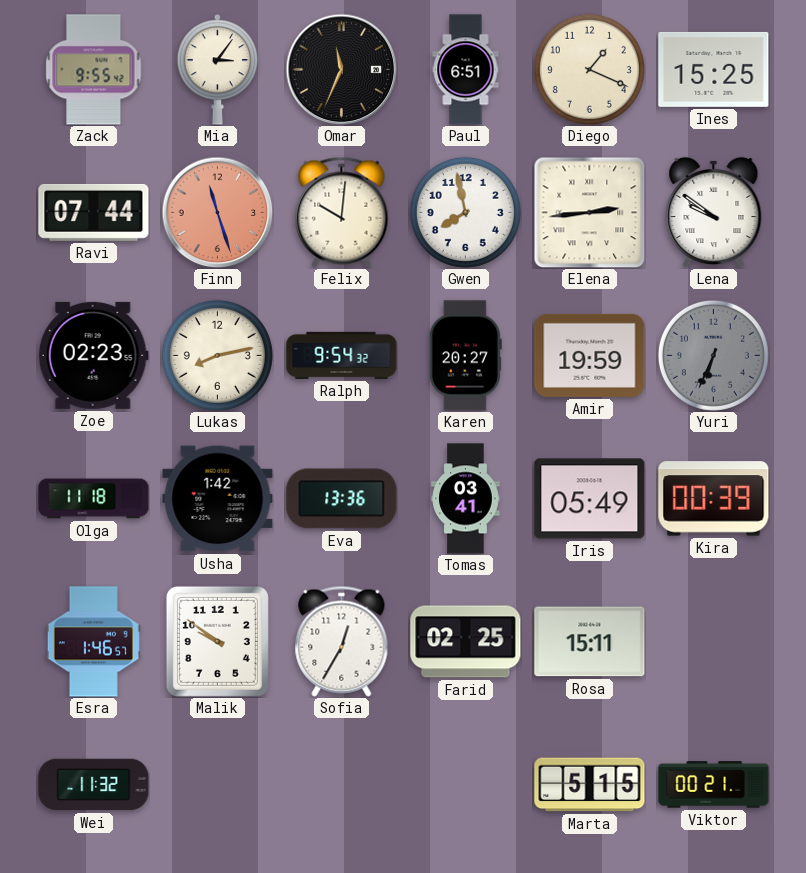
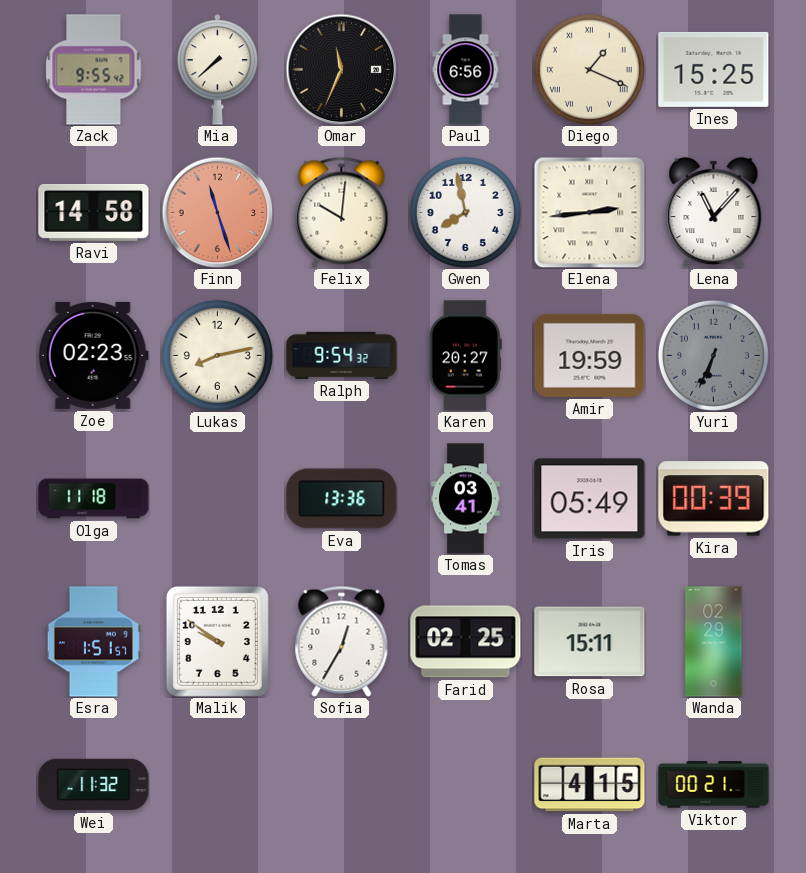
Mia: 3:06 -> 7:38 (218, 70)
Paul: 6:51 -> 6:56 (466, 70)
Diego numerals: Arabic -> Roman (589, 69)
Ravi: 07:44 -> 14:58 (94, 212)
Lena: 9:51 -> 11:07 (714, 212)
Usha: 1:42 -> none (218, 499)
Esra: 1:46 -> 1:51 (93, 642)
Wanda: none -> 02:29 (714, 642)
Marta: 5:15 -> 4:15 (590, 785)
